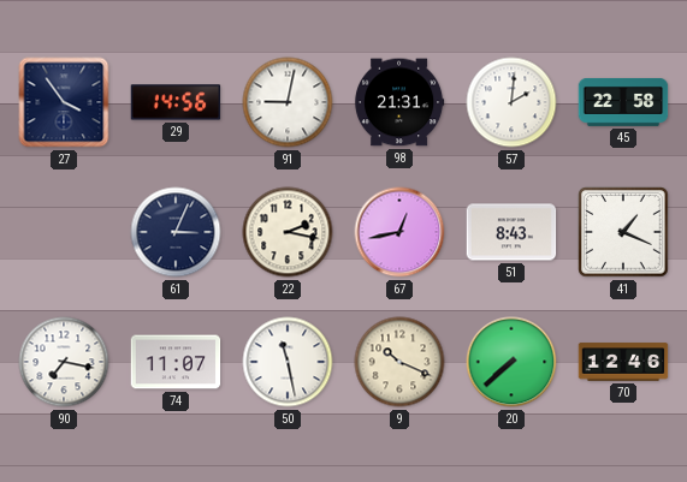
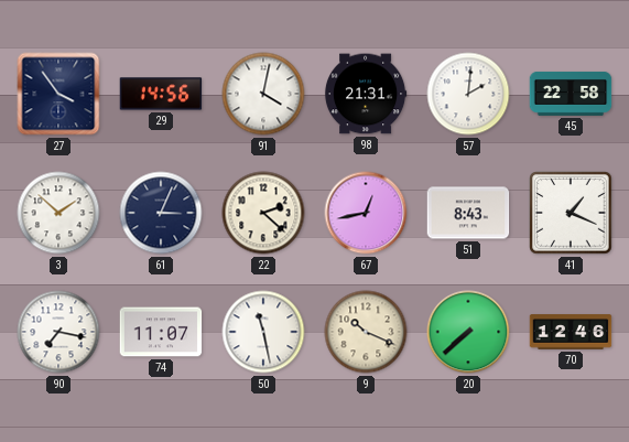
91: 9:02 -> 4:02 (263, 94)
3: none -> 1:52 (58, 213)
22: 2:17 -> 2:22 (263, 213)
